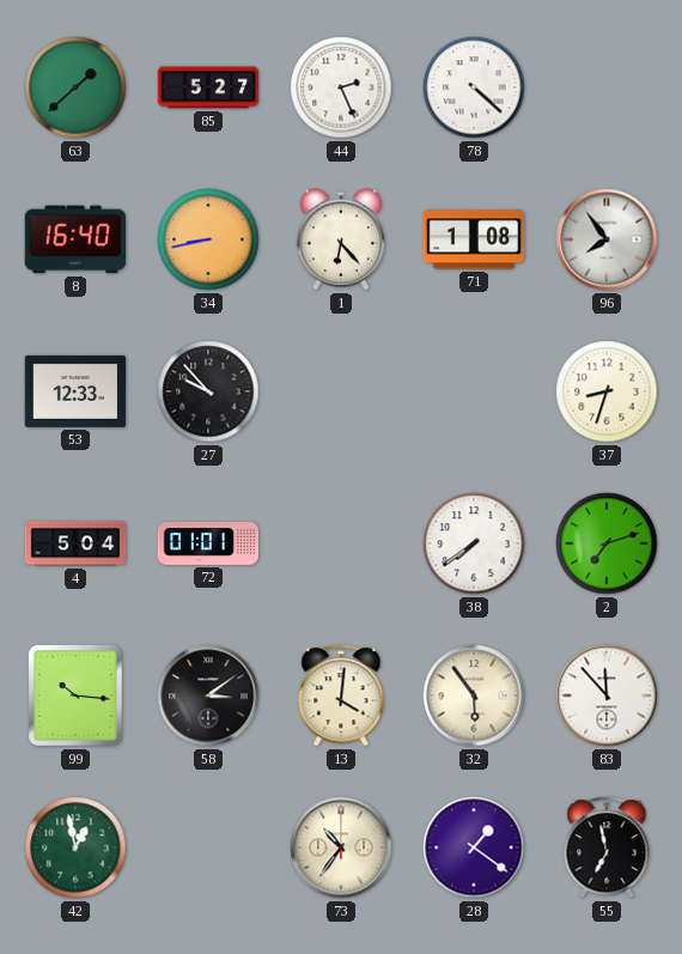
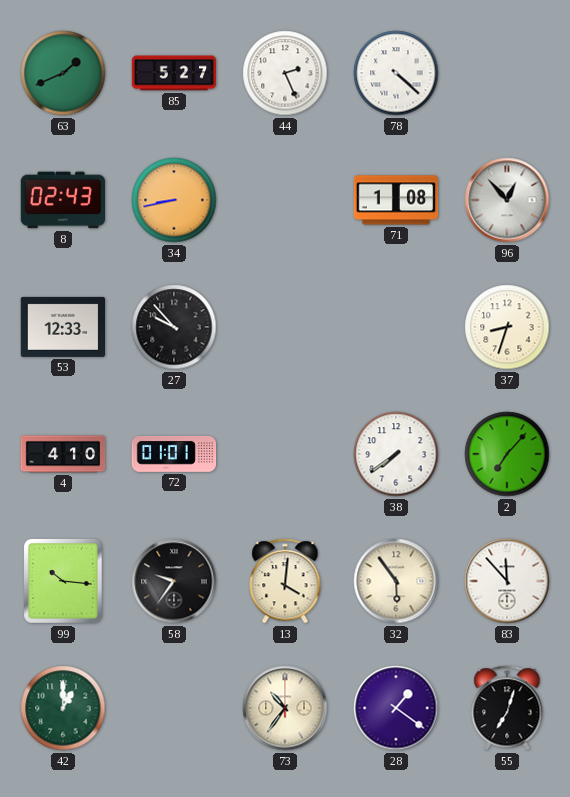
63: 1:38 -> 1:41 (63, 73)
8: 16:40 -> 02:43 (63, 200)
1: 6:23 -> none (340, 239)
96: 7:54 -> 12:53 (507, 200)
4: 5:04 -> 4:10 (63, 454)
2: 7:12 -> 7:07 (507, 454)
58: 3:09 -> 9:36 (174, 581)
42: 12:58 -> 1:00 (63, 708)
55: 6:58 -> 7:03 (507, 708)
